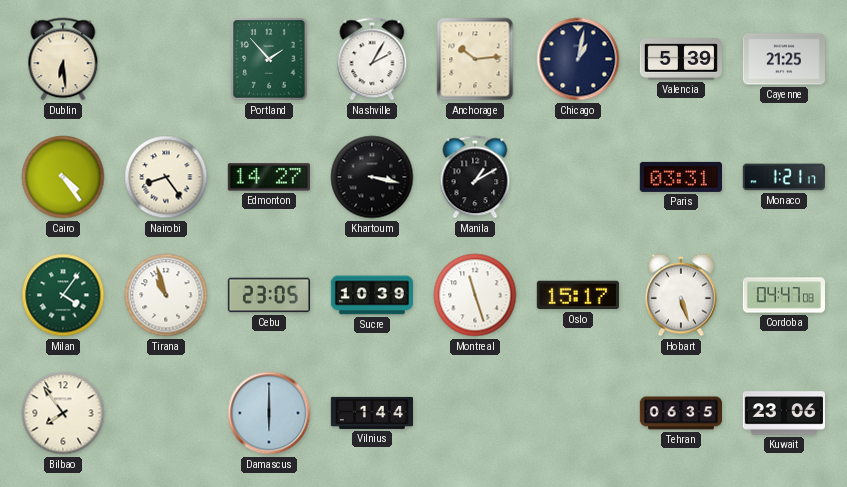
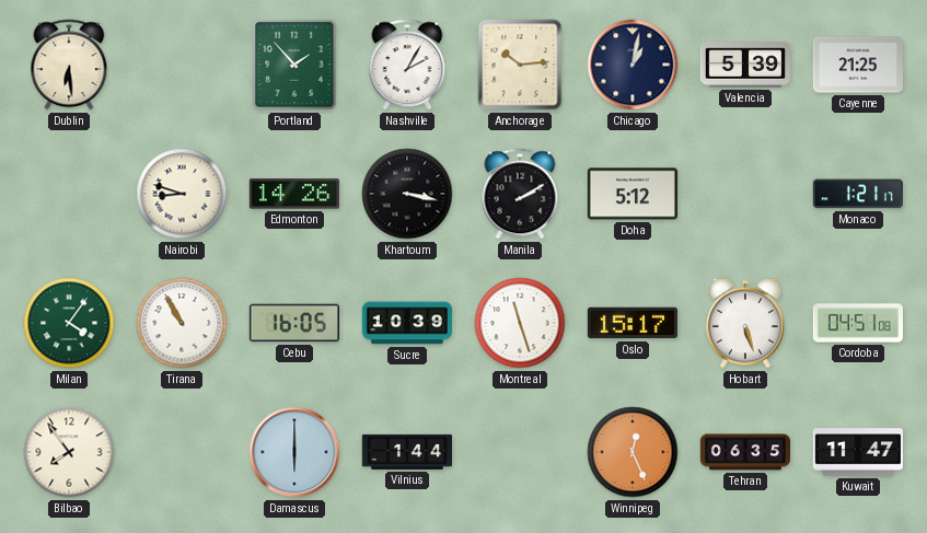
Cairo: 4:24 -> none (63, 177)
Nairobi: 8:24 -> 8:48 (182, 194)
Edmonton: 14:27 -> 14:26 (294, 194)
Manila: 1:10 -> 2:10 (520, 194)
Doha: none -> 5:12 (633, 194)
Paris: 03:31 -> none (681, 177)
Tirana: 10:57 -> 10:55 (182, 323)
Cebu: 23:05 -> 16:05 (293, 323)
Cordoba: 04:47 -> 04:51 (857, 323)
Winnipeg: none -> 12:26 (633, 452)
Kuwait: 23:06 -> 11:47 (857, 452)
